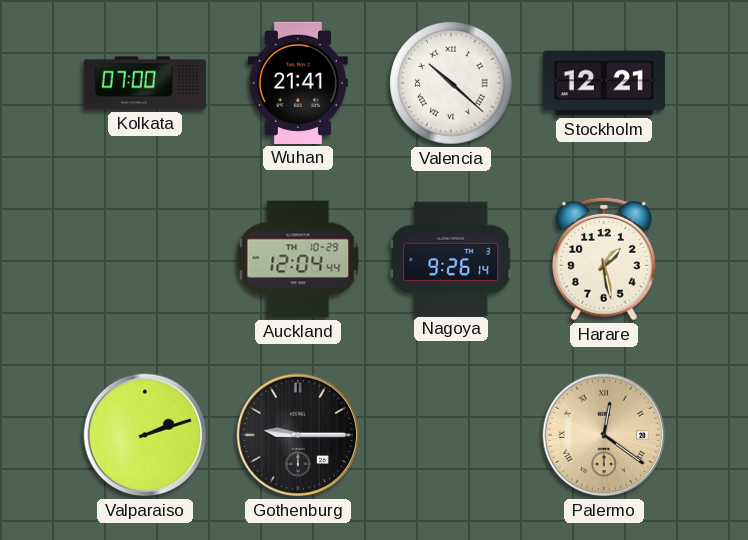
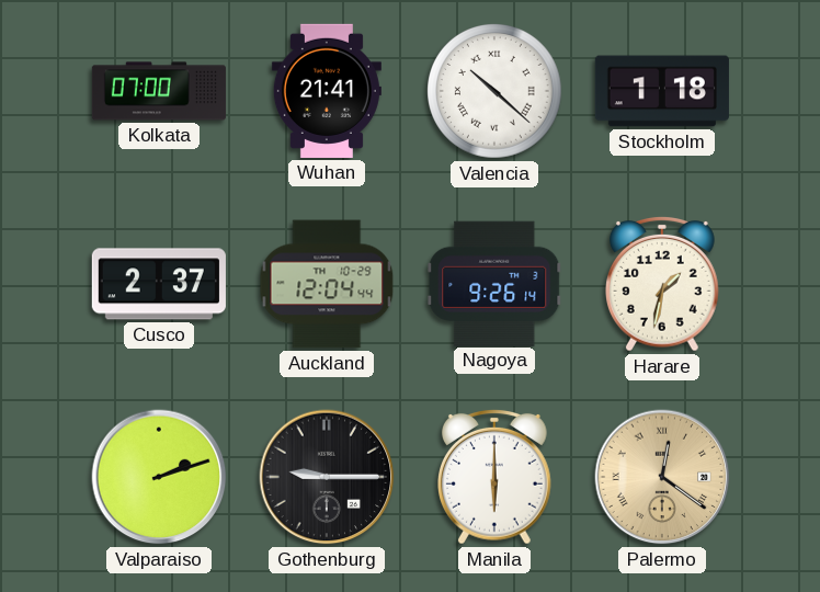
Stockholm: 12:21 -> 1:18 (662, 91)
Cusco: none -> 2:37 (159, 284)
Harare: 1:28 -> 1:32 (663, 284)
Manila: none -> 6:00 (496, 477)
